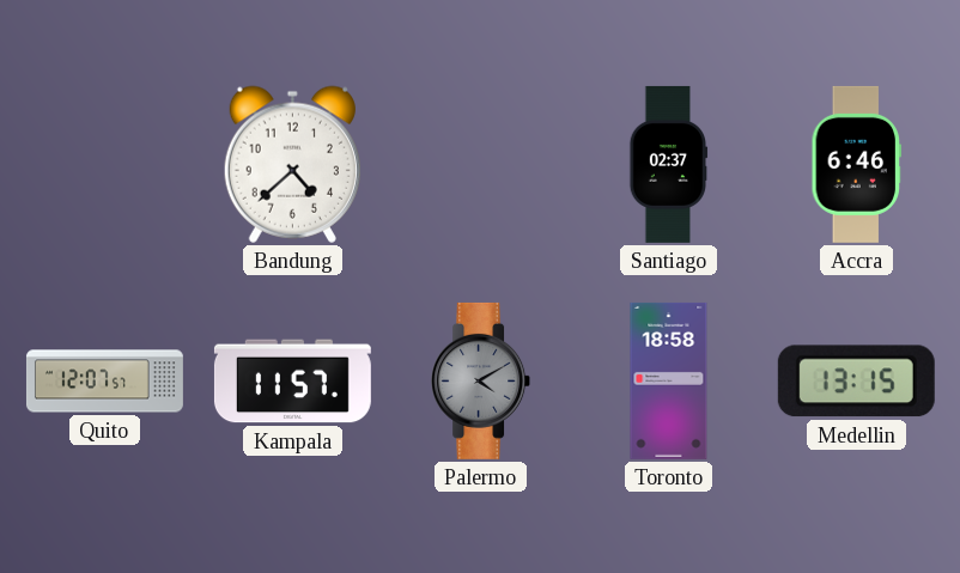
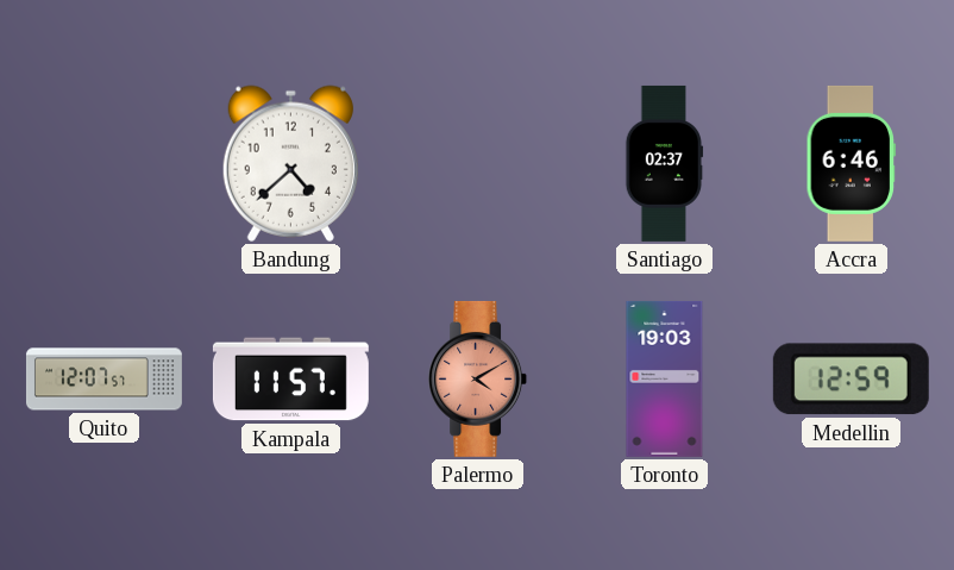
Palermo dial: grey -> salmon (478, 378)
Toronto: 18:58 -> 19:03 (665, 378)
Medellin: 13:15 -> 12:59 (851, 380)
